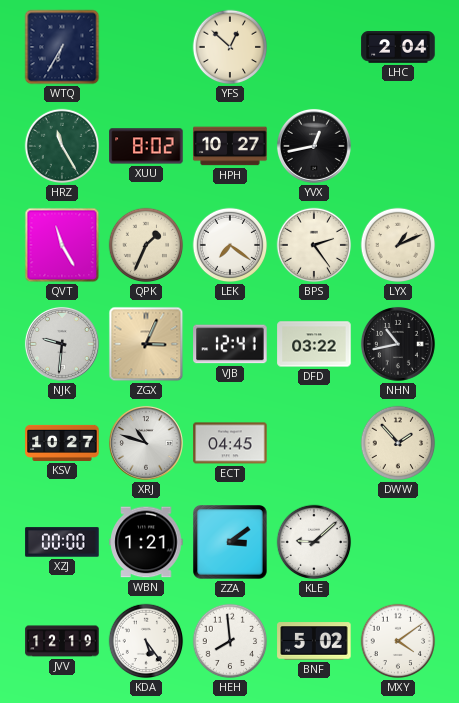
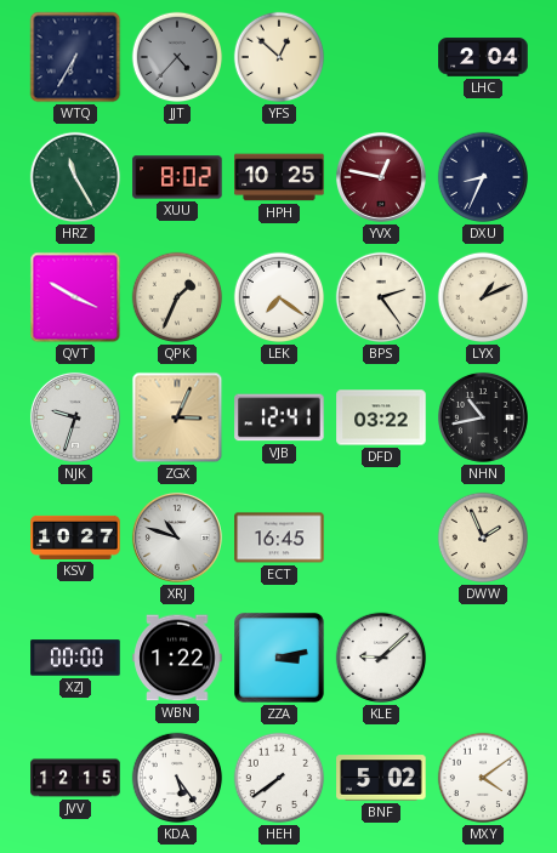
JJT: none -> 4:37 (177, 57)
HPH: 10:27 -> 10:25 (279, 177)
YVX: 12:43 -> 12:47 (381, 177)
YVX dial: black -> burgundy (381, 177)
DXU: none -> 8:34 (483, 177)
QVT: 11:25 -> 3:50 (75, 297)
NJK: 9:31 -> 9:33 (75, 417)
ECT: 04:45 -> 16:45 (279, 538)
DWW: 1:53 -> 1:56 (483, 538)
WBN: 1:21 -> 1:22 (177, 658)
ZZA: 3:09 -> 3:13 (280, 659)
JVV: 12:19 -> 12:15 (75, 778)
HEH: 7:59 -> 7:39 (279, 778)
